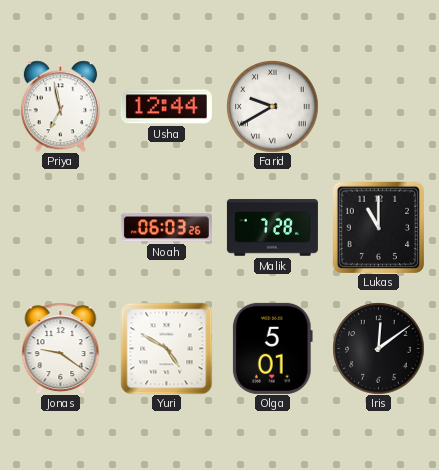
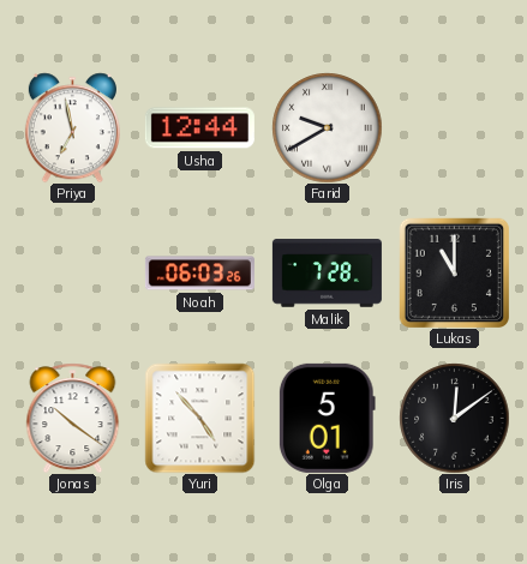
Jonas: 9:21 -> 10:21 (73, 418)
Yuri: 4:50 -> 4:53 (199, 418)
